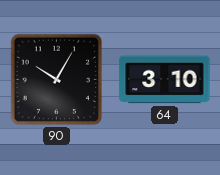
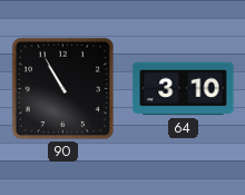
90: 10:05 -> 10:55 (62, 88)
